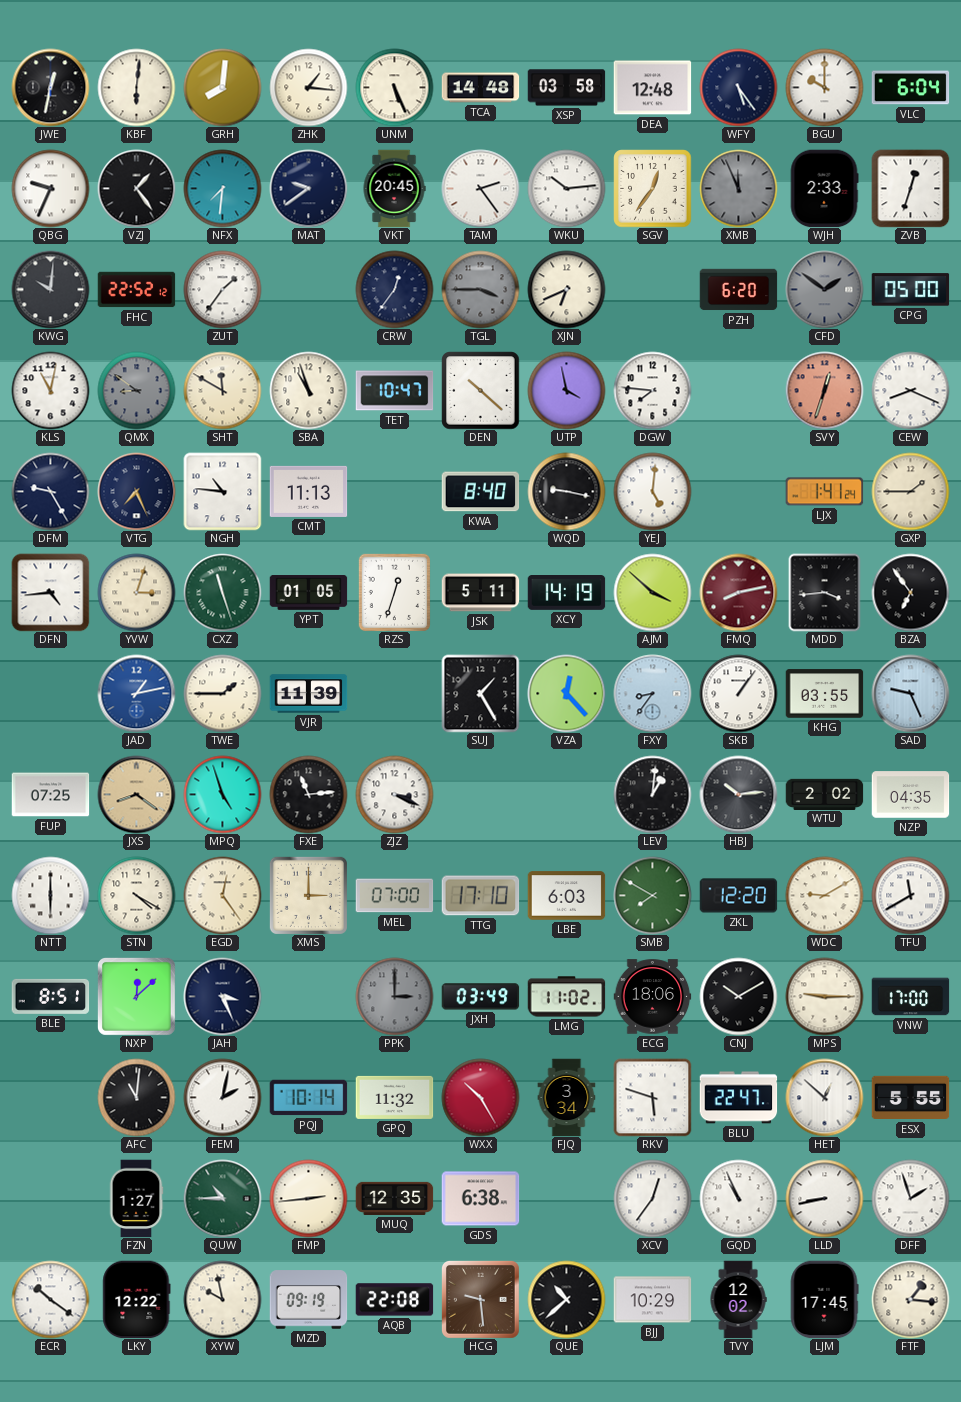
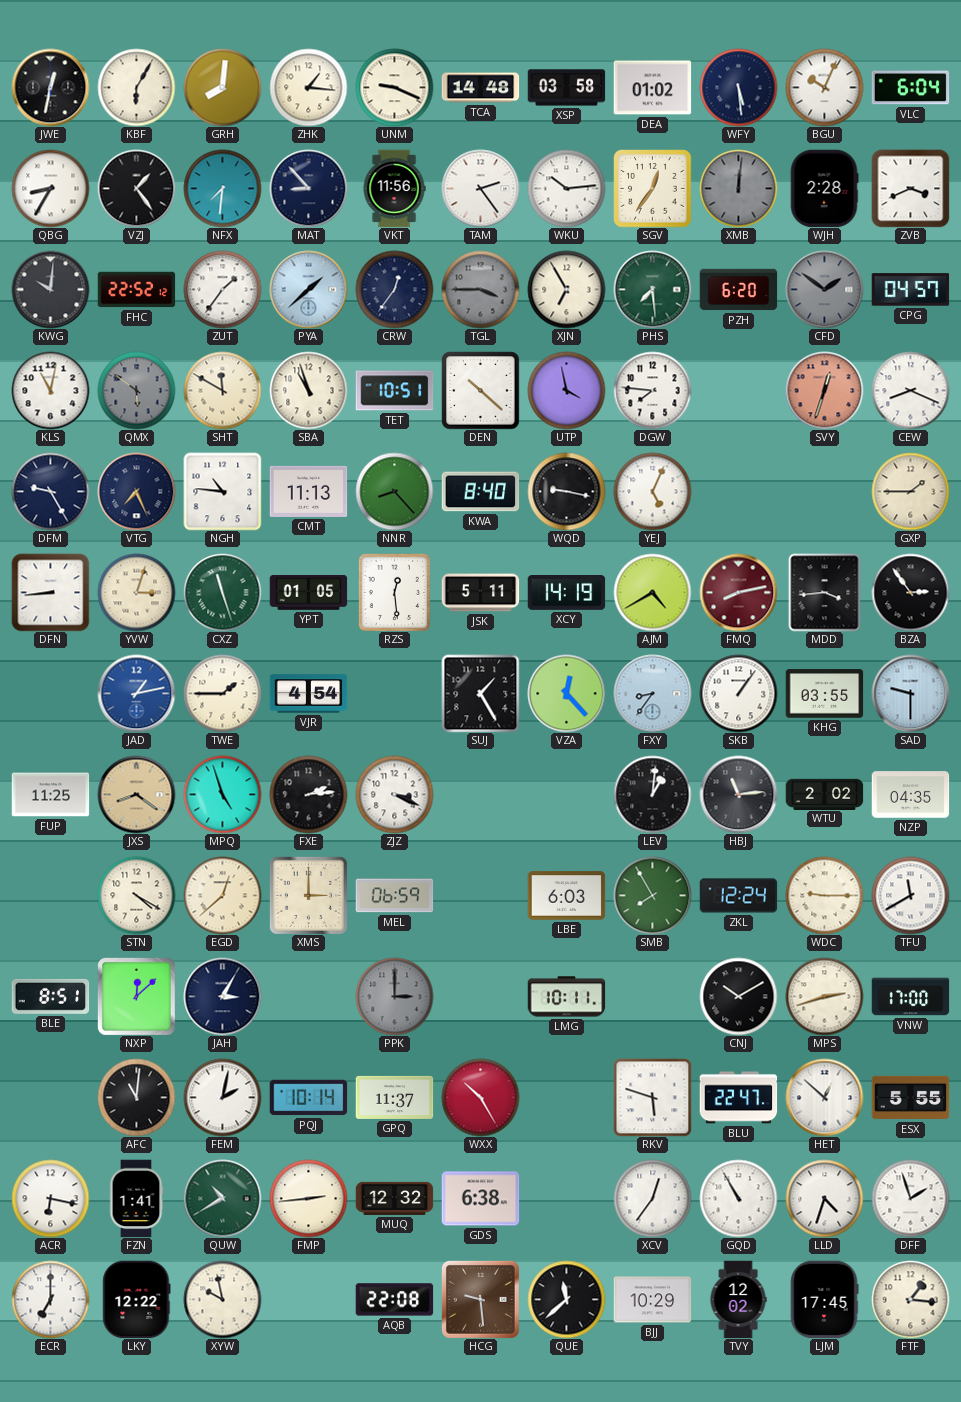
KBF: 6:01 -> 6:05 (136, 87)
UNM: 5:26 -> 9:19 (394, 87)
DEA: 12:48 -> 01:02 (652, 88)
WFY: 5:24 -> 5:29 (738, 87)
BGU: 10:00 -> 10:04 (824, 87)
QBG: 9:34 -> 8:35 (50, 188)
MAT: 9:39 -> 8:53 (308, 188)
VKT: 20:45 -> 11:56 (394, 188)
XMB: 11:56 -> 12:01 (738, 188)
WJH: 2:33 -> 2:28 (824, 188)
ZVB: 12:33 -> 3:41 (910, 188)
PYA: none -> 1:38 (308, 289)
XJN: 6:41 -> 6:55 (566, 289)
PHS: none -> 7:29 (652, 289)
CPG: 05:00 -> 04:57 (910, 290)
QMX: 8:51 -> 5:51 (136, 390)
TET: 10:47 -> 10:51 (394, 391)
NNR: none -> 8:23 (394, 491)
YEJ: 5:01 -> 5:04 (652, 491)
LJX: 1:41 -> none (824, 492)
DFN: 4:44 -> 8:44 (50, 592)
RZS: 12:33 -> 12:29 (394, 592)
AJM: 3:52 -> 4:40 (652, 592)
BZA: 6:54 -> 2:54 (910, 592)
VJR: 11:39 -> 4:54 (308, 694)
SAD: 9:26 -> 9:30 (910, 693)
FUP: 07:25 -> 11:25 (50, 795)
FXE: 11:14 -> 2:14 (308, 794)
HBJ: 10:14 -> 11:14 (738, 794)
NTT: 6:00 -> none (50, 895)
EGD: 12:24 -> 12:38 (222, 895)
MEL: 07:00 -> 06:59 (394, 896)
TTG: 17:10 -> none (480, 896)
SMB: 7:50 -> 7:55 (652, 895)
ZKL: 12:20 -> 12:24 (738, 896)
WDC: 9:10 -> 9:15 (824, 895)
JAH: 3:26 -> 3:05 (222, 996)
JXH: 03:49 -> none (480, 997)
LMG: 11:02 -> 10:11 (566, 997)
ECG: 18:06 -> none (652, 997)
MPS: 9:15 -> 2:42 (824, 996)
GPQ: 11:32 -> 11:37 (394, 1097)
FJQ: 3:34 -> none (567, 1097)
ACR: none -> 6:17 (50, 1198)
FZN: 1:27 -> 1:41 (136, 1198)
QUW: 10:45 -> 10:40 (222, 1198)
MUQ: 12:35 -> 12:32 (394, 1198)
GQD: 10:56 -> 10:55 (738, 1198)
LLD: 8:43 -> 4:33 (824, 1198)
ECR: 10:21 -> 7:00 (50, 1299)
MZD: 09:19 -> none (308, 1300)
QUE: 10:38 -> 11:38 (566, 1299)
